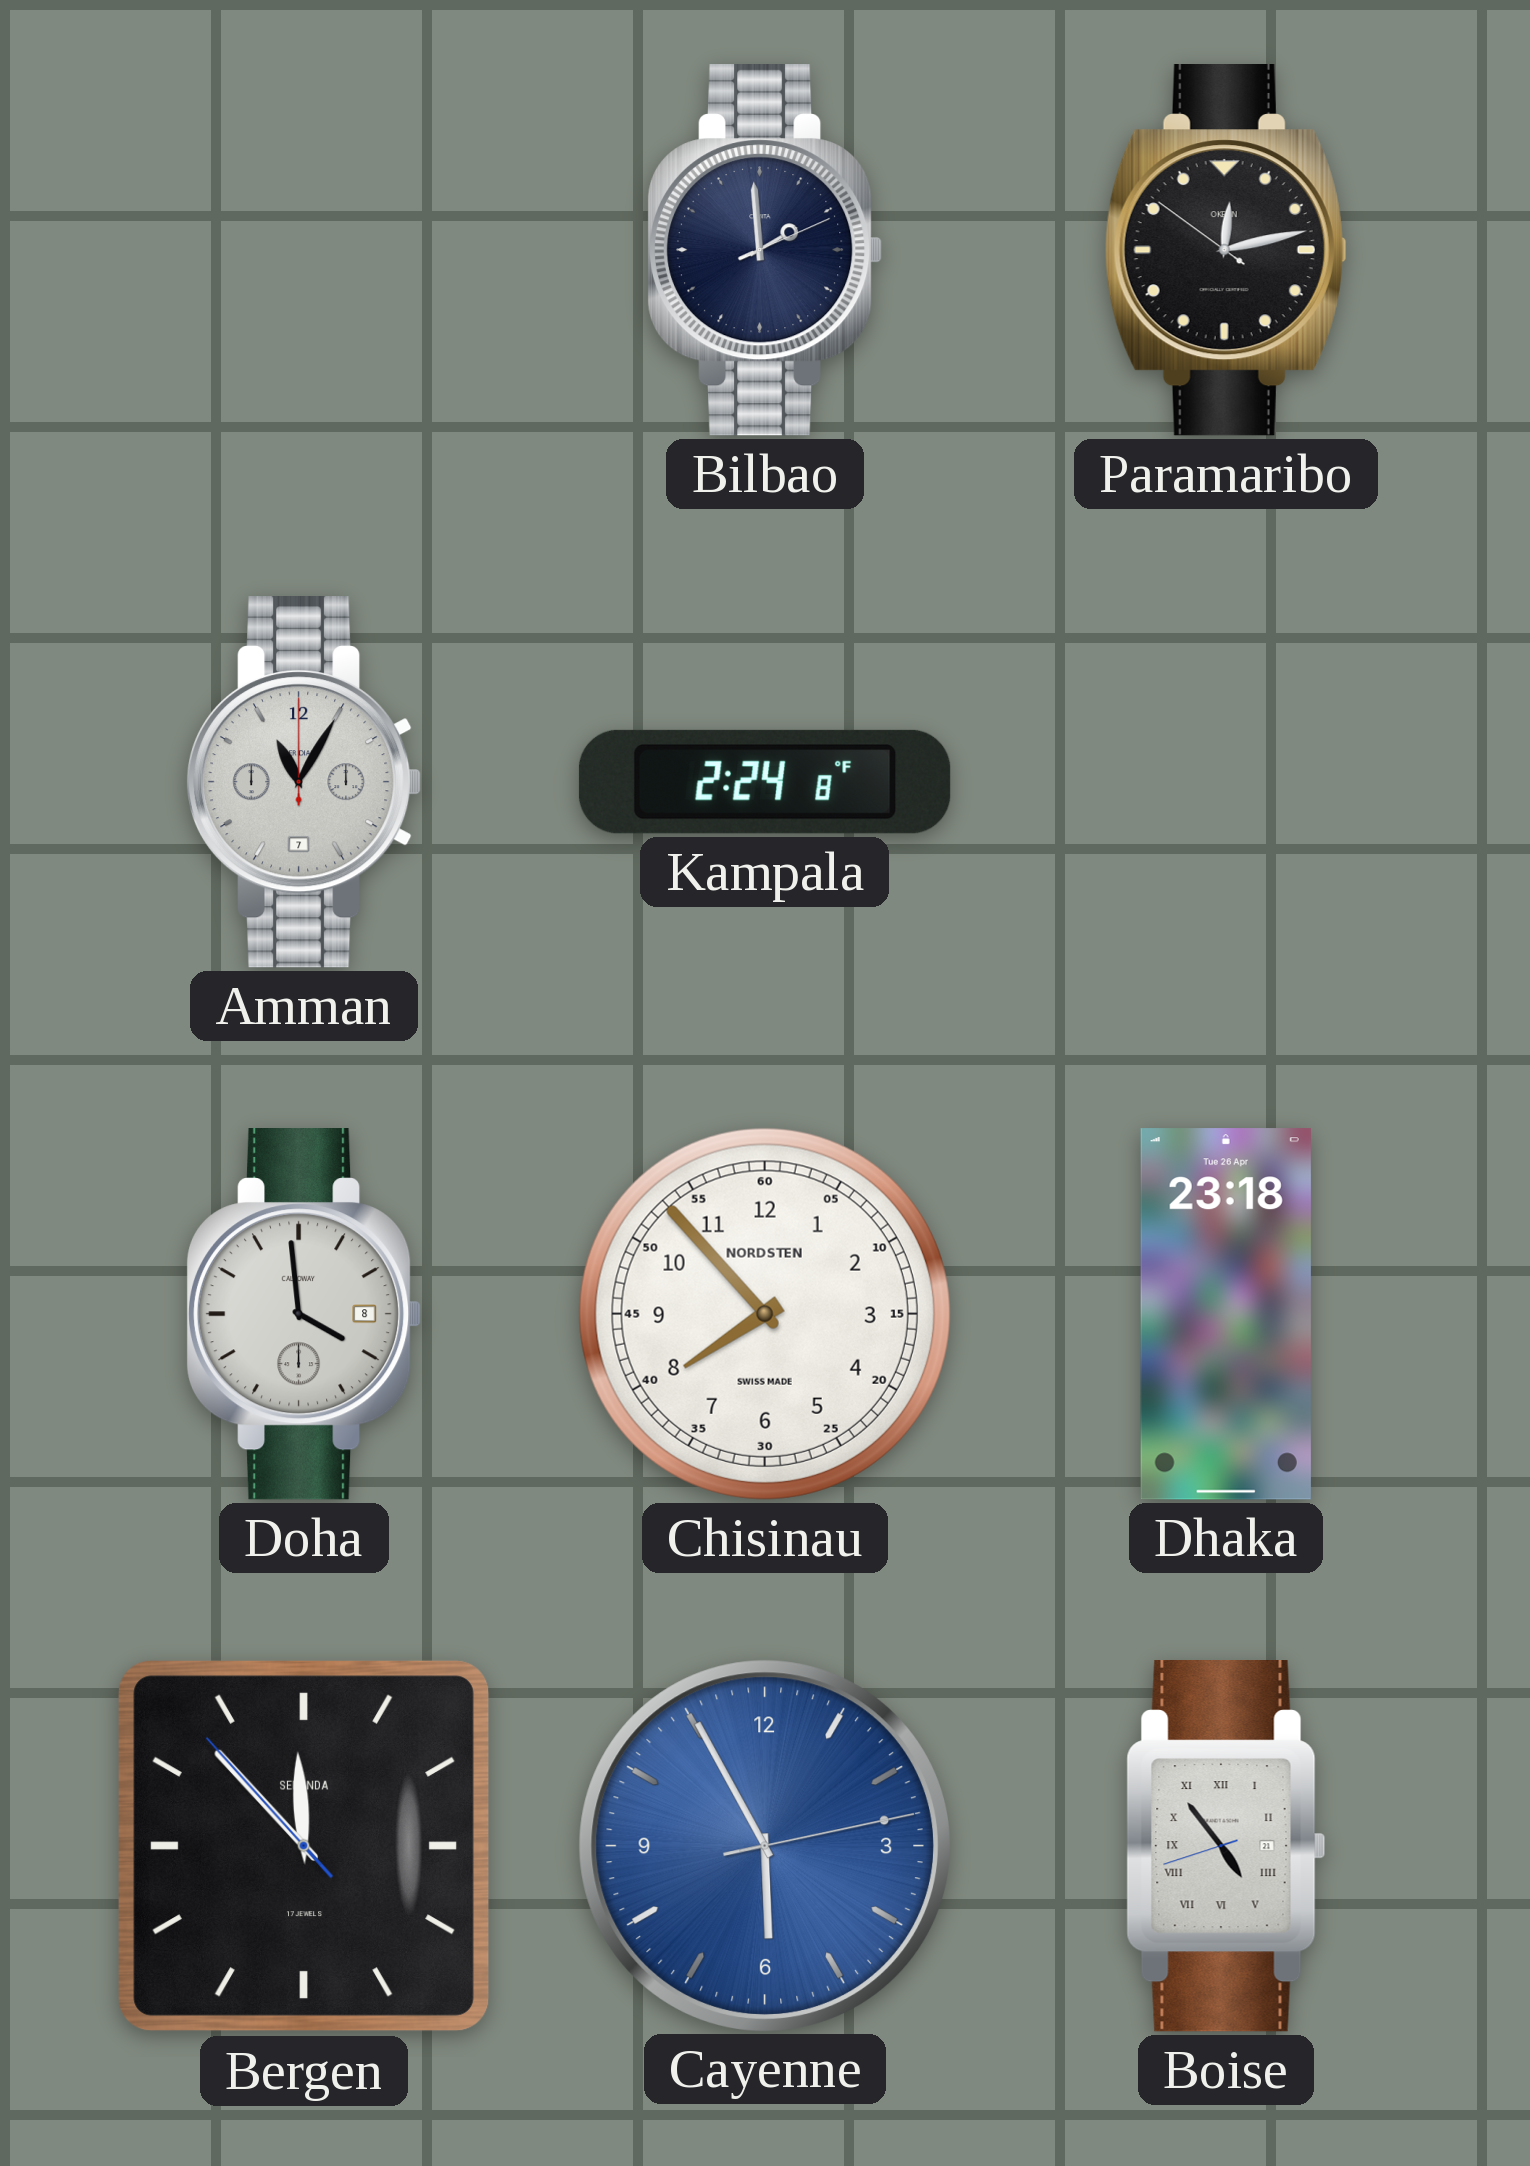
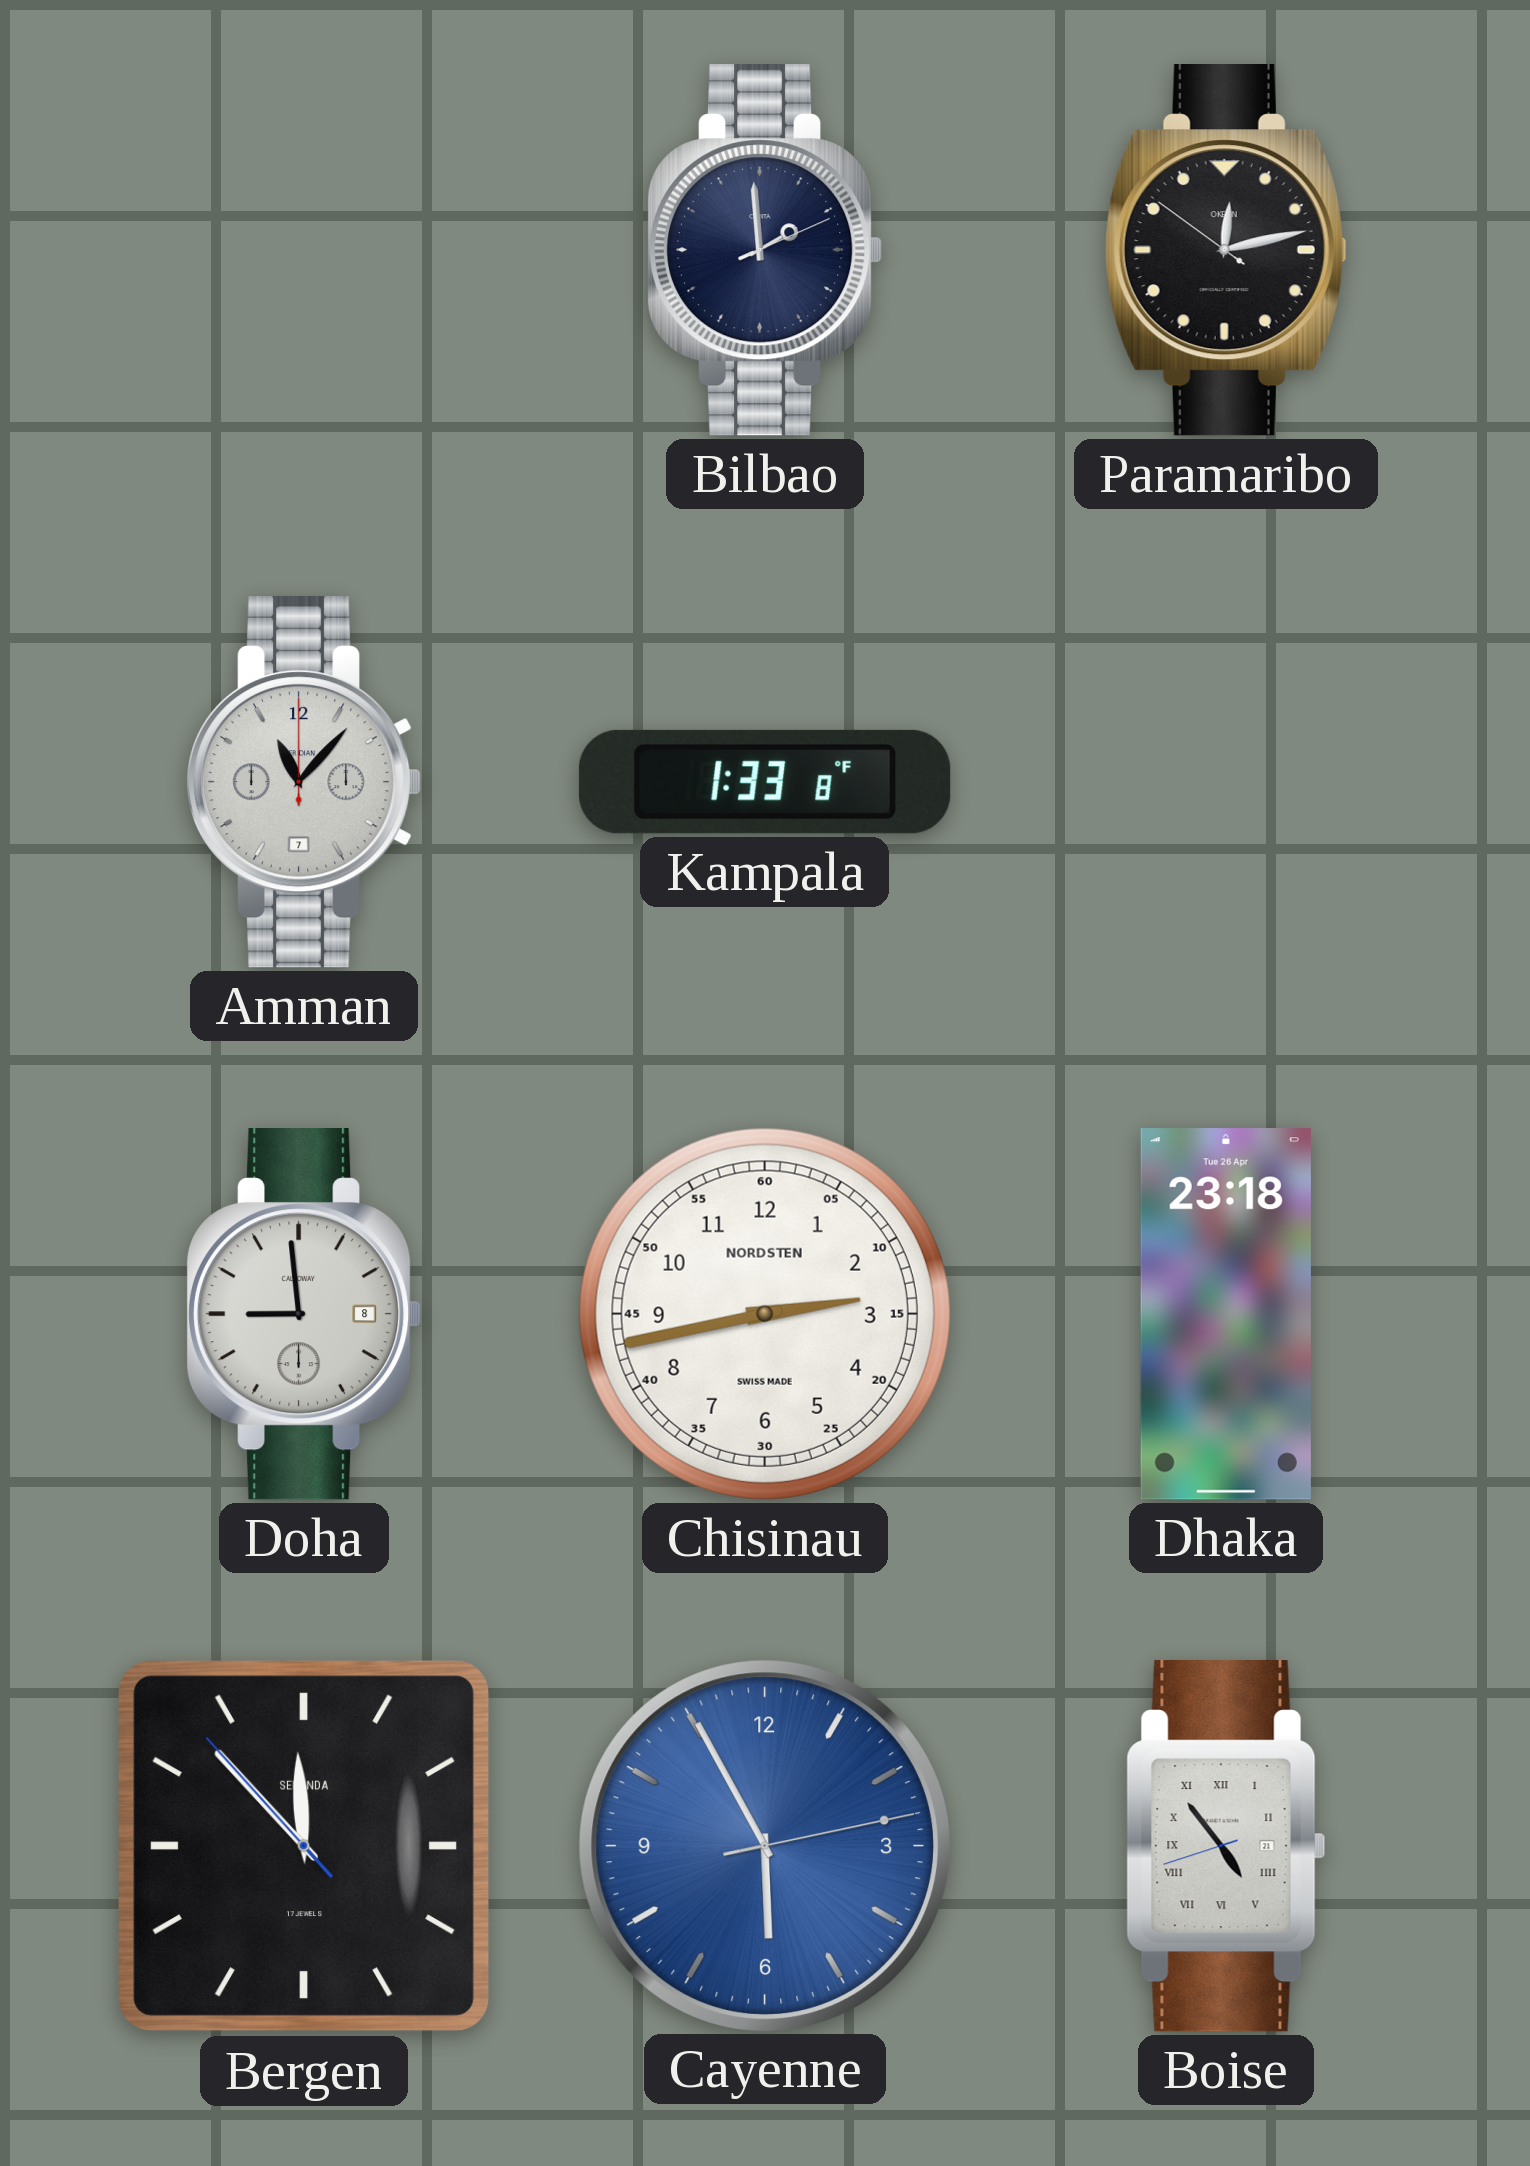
Amman: 11:05 -> 11:07 (304, 783)
Kampala: 2:24 -> 1:33 (765, 782)
Doha: 3:59 -> 8:59 (304, 1315)
Chisinau: 7:53 -> 2:43 (765, 1314)
